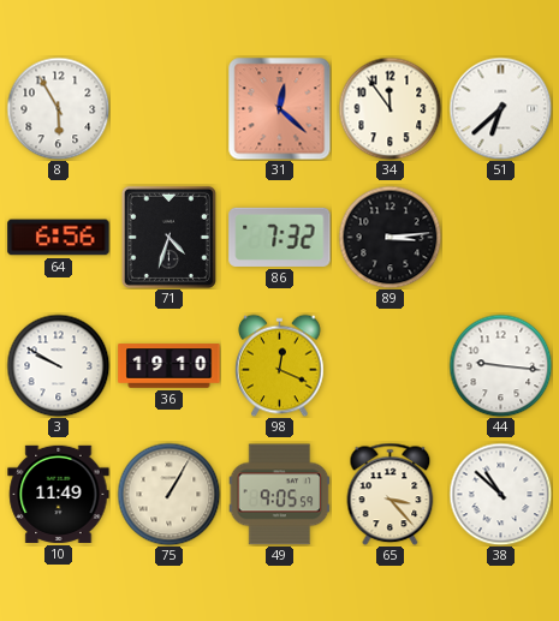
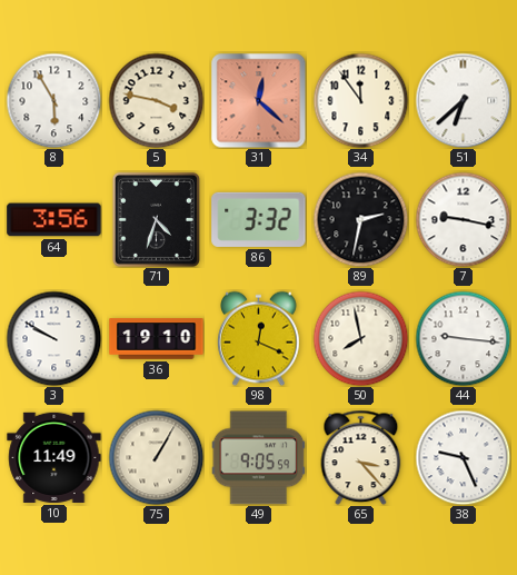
5: none -> 3:47 (156, 100)
64: 6:56 -> 3:56 (54, 220)
86: 7:32 -> 3:32 (259, 219)
89: 3:14 -> 2:32 (360, 219)
7: none -> 9:17 (463, 219)
50: none -> 7:58 (360, 338)
38: 10:52 -> 9:26 (463, 457)
